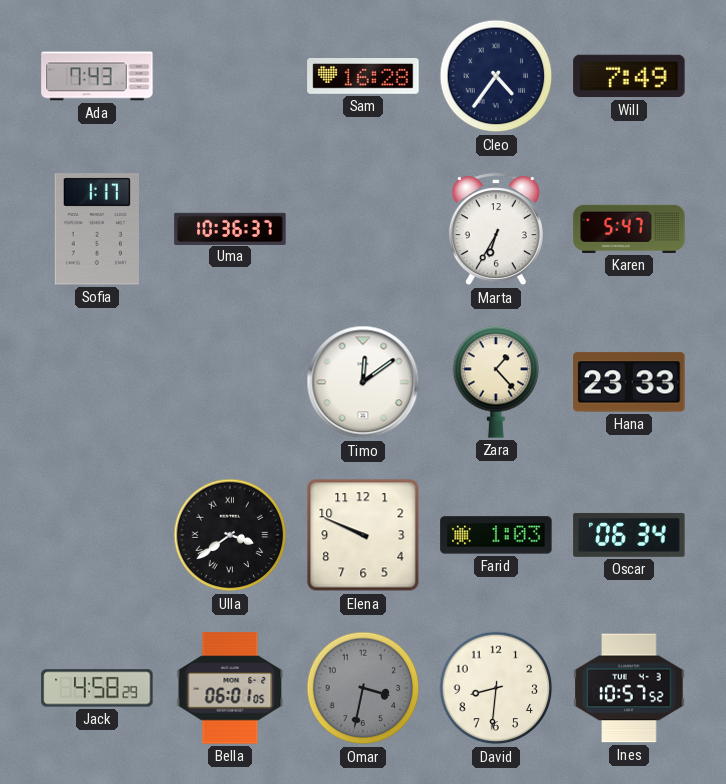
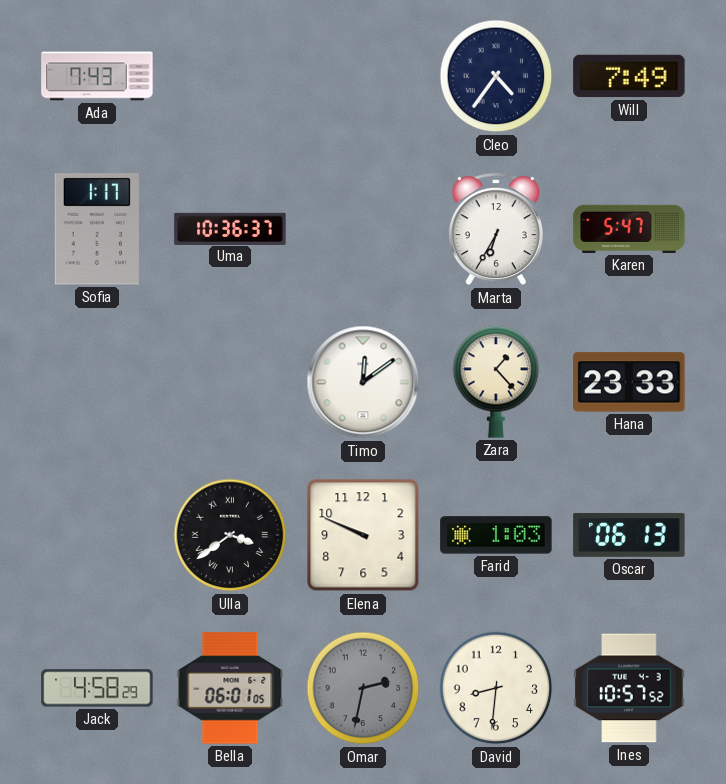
Sam: 16:28 -> none (363, 77)
Oscar: 06:34 -> 06:13 (629, 535)
Omar: 3:32 -> 2:32 (363, 688)
